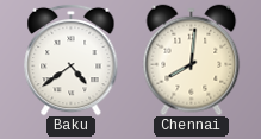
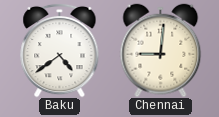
Chennai: 8:01 -> 9:01 (161, 50)
